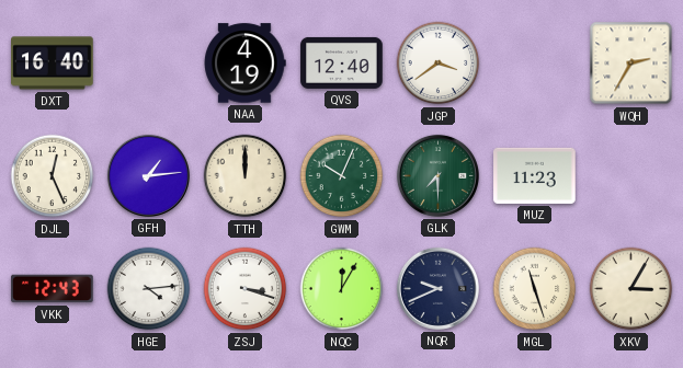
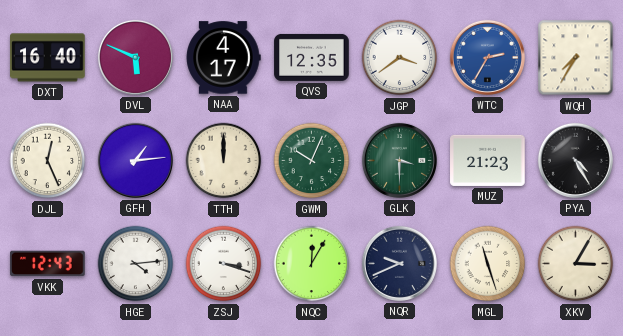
DVL: none -> 5:49 (135, 57)
NAA: 4:19 -> 4:17 (223, 58)
QVS: 12:40 -> 12:35 (312, 57)
WTC: none -> 2:35 (487, 57)
WQH: 2:35 -> 7:35 (576, 58)
GLK: 7:30 -> 3:30 (399, 160)
MUZ: 11:23 -> 21:23 (488, 160)
PYA: none -> 4:25 (575, 160)
